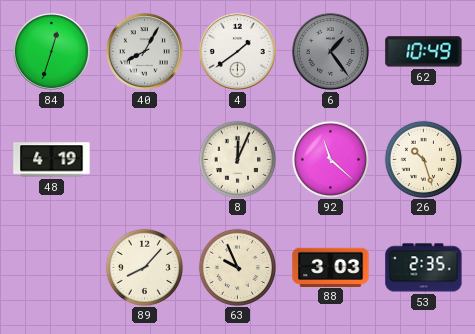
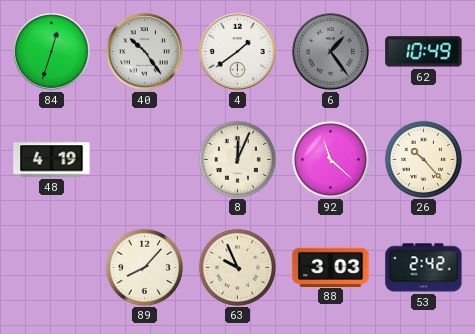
40: 8:05 -> 10:24 (144, 51)
26: 10:27 -> 10:23 (423, 159)
53: 2:35 -> 2:42 (424, 268)
